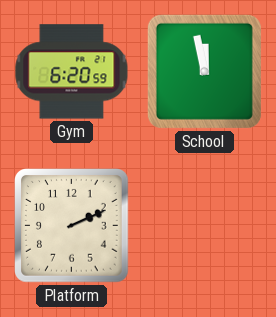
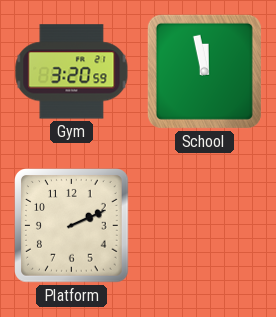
Gym: 6:20 -> 3:20 (72, 72)
